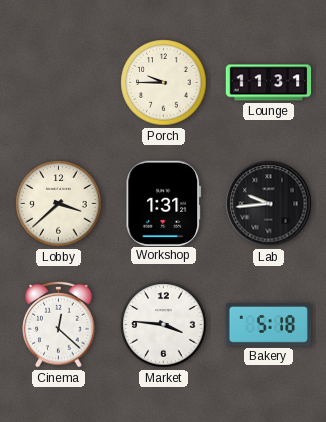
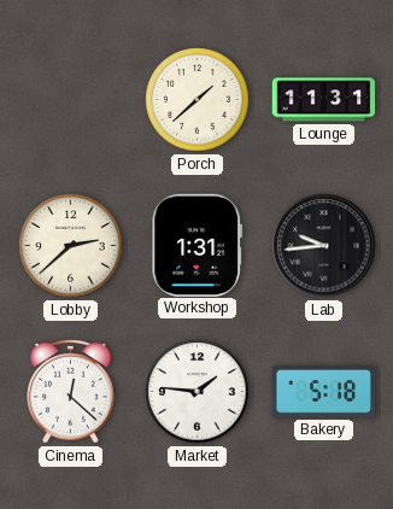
Porch: 9:45 -> 1:38 (198, 100)
Lobby: 3:38 -> 2:38 (71, 246)
Market: 3:46 -> 1:46 (198, 392)
